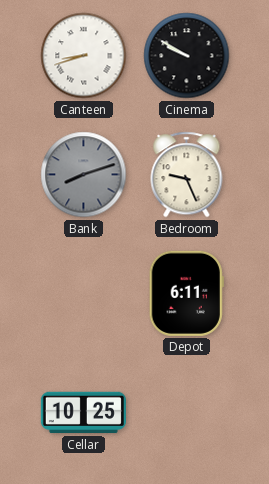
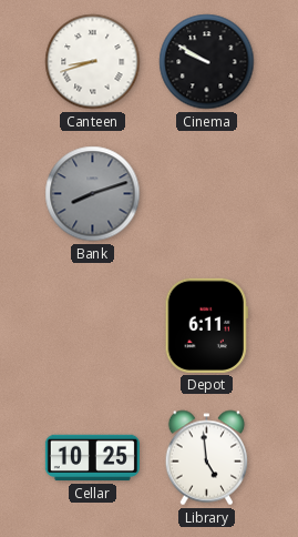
Bedroom: 9:26 -> none (187, 175)
Library: none -> 4:59 (207, 458)
